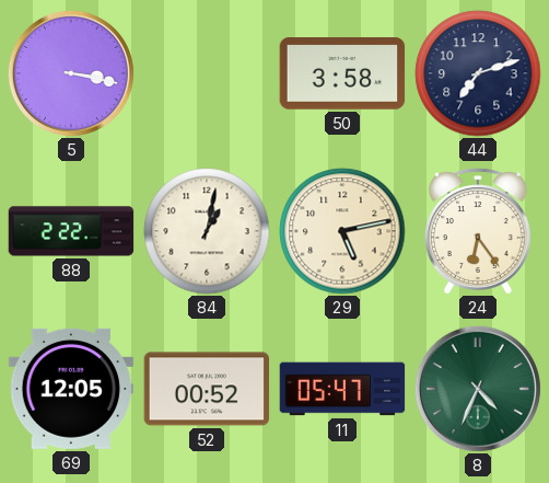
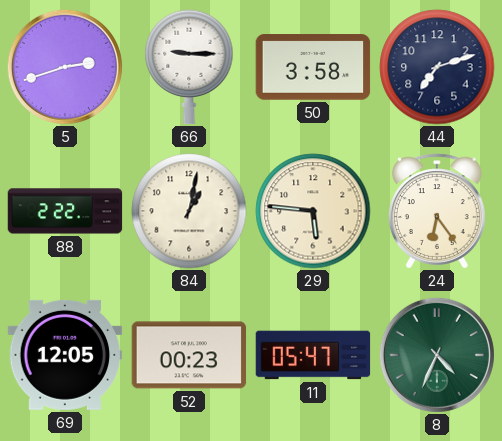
5: 3:17 -> 2:42 (65, 67)
66: none -> 9:15 (189, 67)
29: 5:13 -> 5:46 (313, 211)
52: 00:52 -> 00:23 (189, 355)
